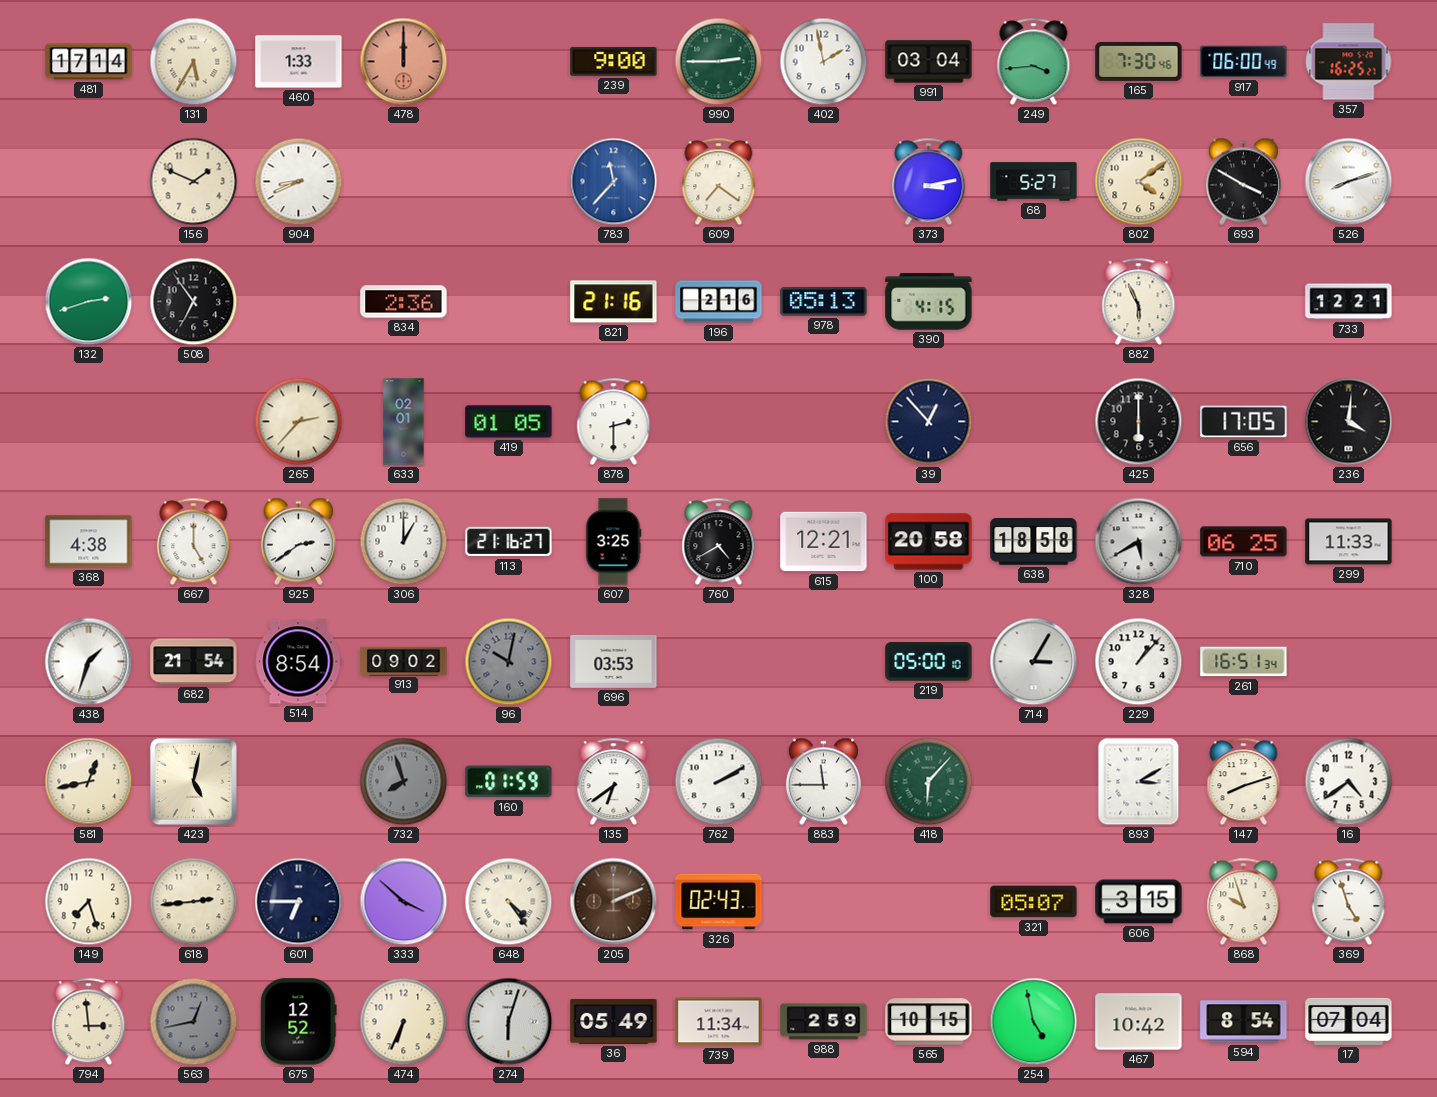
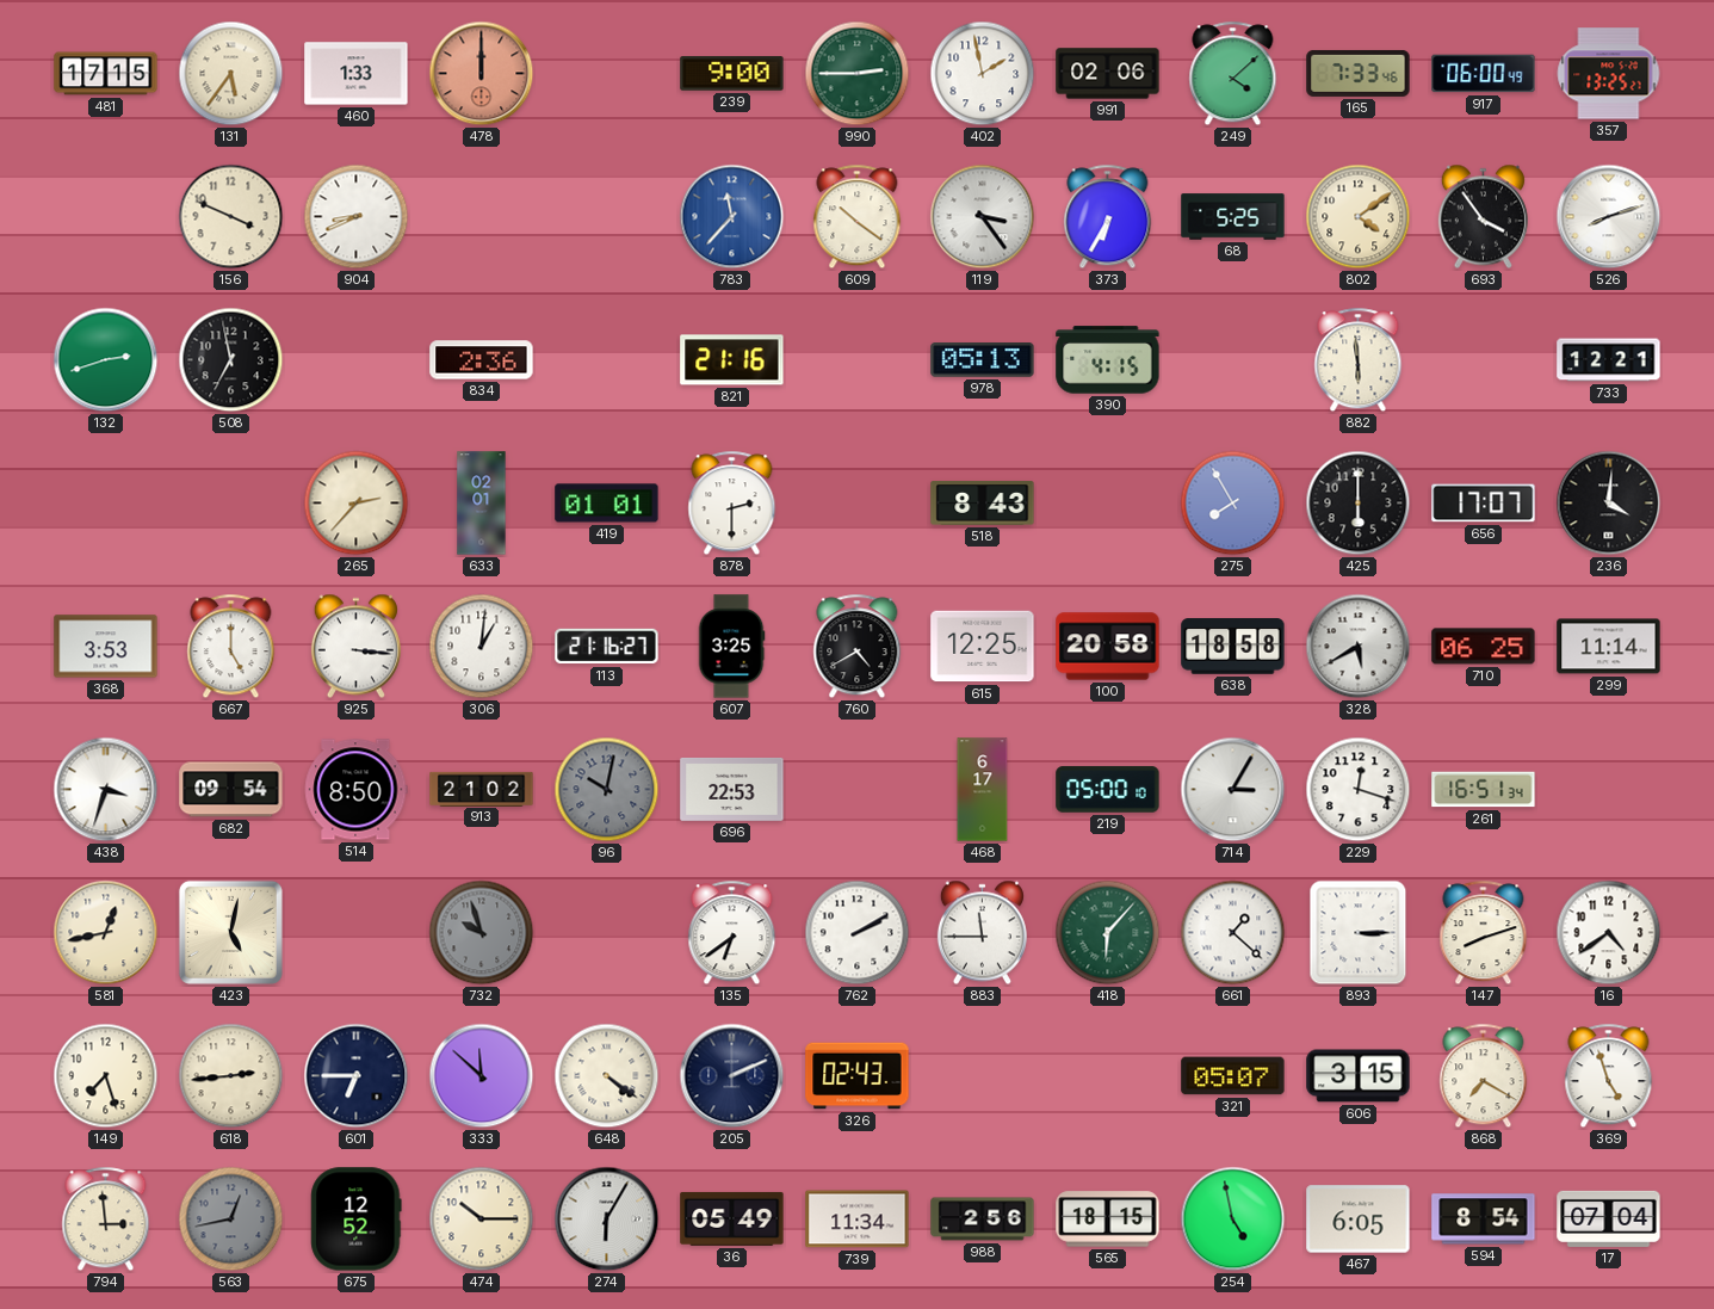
481: 17:14 -> 17:15 (106, 74)
131: 5:35 -> 5:36 (231, 74)
991: 03:04 -> 02:06 (1108, 74)
249: 3:44 -> 4:08 (1233, 74)
165: 7:30 -> 7:33 (1359, 73)
357: 16:25 -> 13:25 (1609, 74)
156: 1:49 -> 3:49 (231, 217)
609: 7:21 -> 10:21 (858, 217)
119: none -> 3:24 (983, 217)
373: 3:13 -> 6:35 (1108, 217)
68: 5:27 -> 5:25 (1233, 217)
693: 3:50 -> 3:54 (1483, 217)
508: 6:54 -> 6:58 (231, 360)
196: 2:16 -> none (719, 302)
882: 5:56 -> 5:59 (1359, 360)
419: 01:05 -> 01:01 (607, 504)
518: none -> 8:43 (983, 504)
39: 12:53 -> none (929, 422)
275: none -> 7:55 (1233, 504)
656: 17:05 -> 17:07 (1484, 504)
368: 4:38 -> 3:53 (106, 647)
925: 2:39 -> 3:16 (355, 647)
306: 1:00 -> 1:01 (482, 647)
615: 12:21 -> 12:25 (983, 647)
299: 11:33 -> 11:14 (1609, 647)
438: 1:33 -> 3:33 (106, 790)
682: 21:54 -> 09:54 (231, 790)
514: 8:54 -> 8:50 (355, 790)
913: 09:02 -> 21:02 (482, 789)
696: 03:53 -> 22:53 (732, 789)
468: none -> 6:17 (983, 790)
229: 1:07 -> 12:18 (1359, 790)
732: 7:57 -> 9:57 (482, 933)
160: 01:59 -> none (509, 782)
661: none -> 1:22 (1233, 933)
893: 3:10 -> 3:15 (1359, 933)
333: 3:52 -> 11:52 (482, 1076)
648: 4:24 -> 4:21 (607, 1076)
205 dial: brown -> navy (732, 1076)
868: 9:57 -> 7:20 (1484, 1076)
474: 6:34 -> 10:15 (482, 1220)
274: 6:03 -> 6:05 (607, 1220)
988: 2:59 -> 2:56 (983, 1220)
565: 10:15 -> 18:15 (1108, 1220)
467: 10:42 -> 6:05 (1359, 1220)
